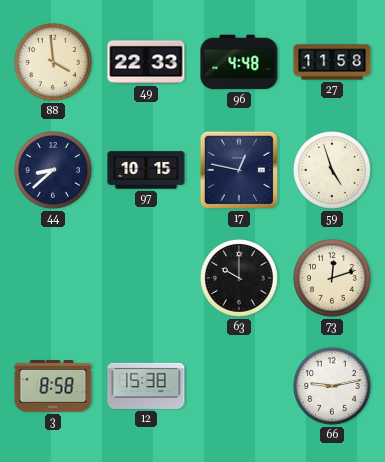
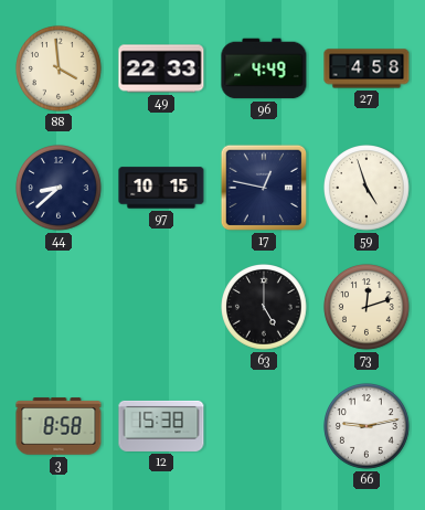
96: 4:48 -> 4:49 (264, 68)
27: 11:58 -> 4:58 (366, 68)
63: 10:00 -> 5:00 (265, 308)
